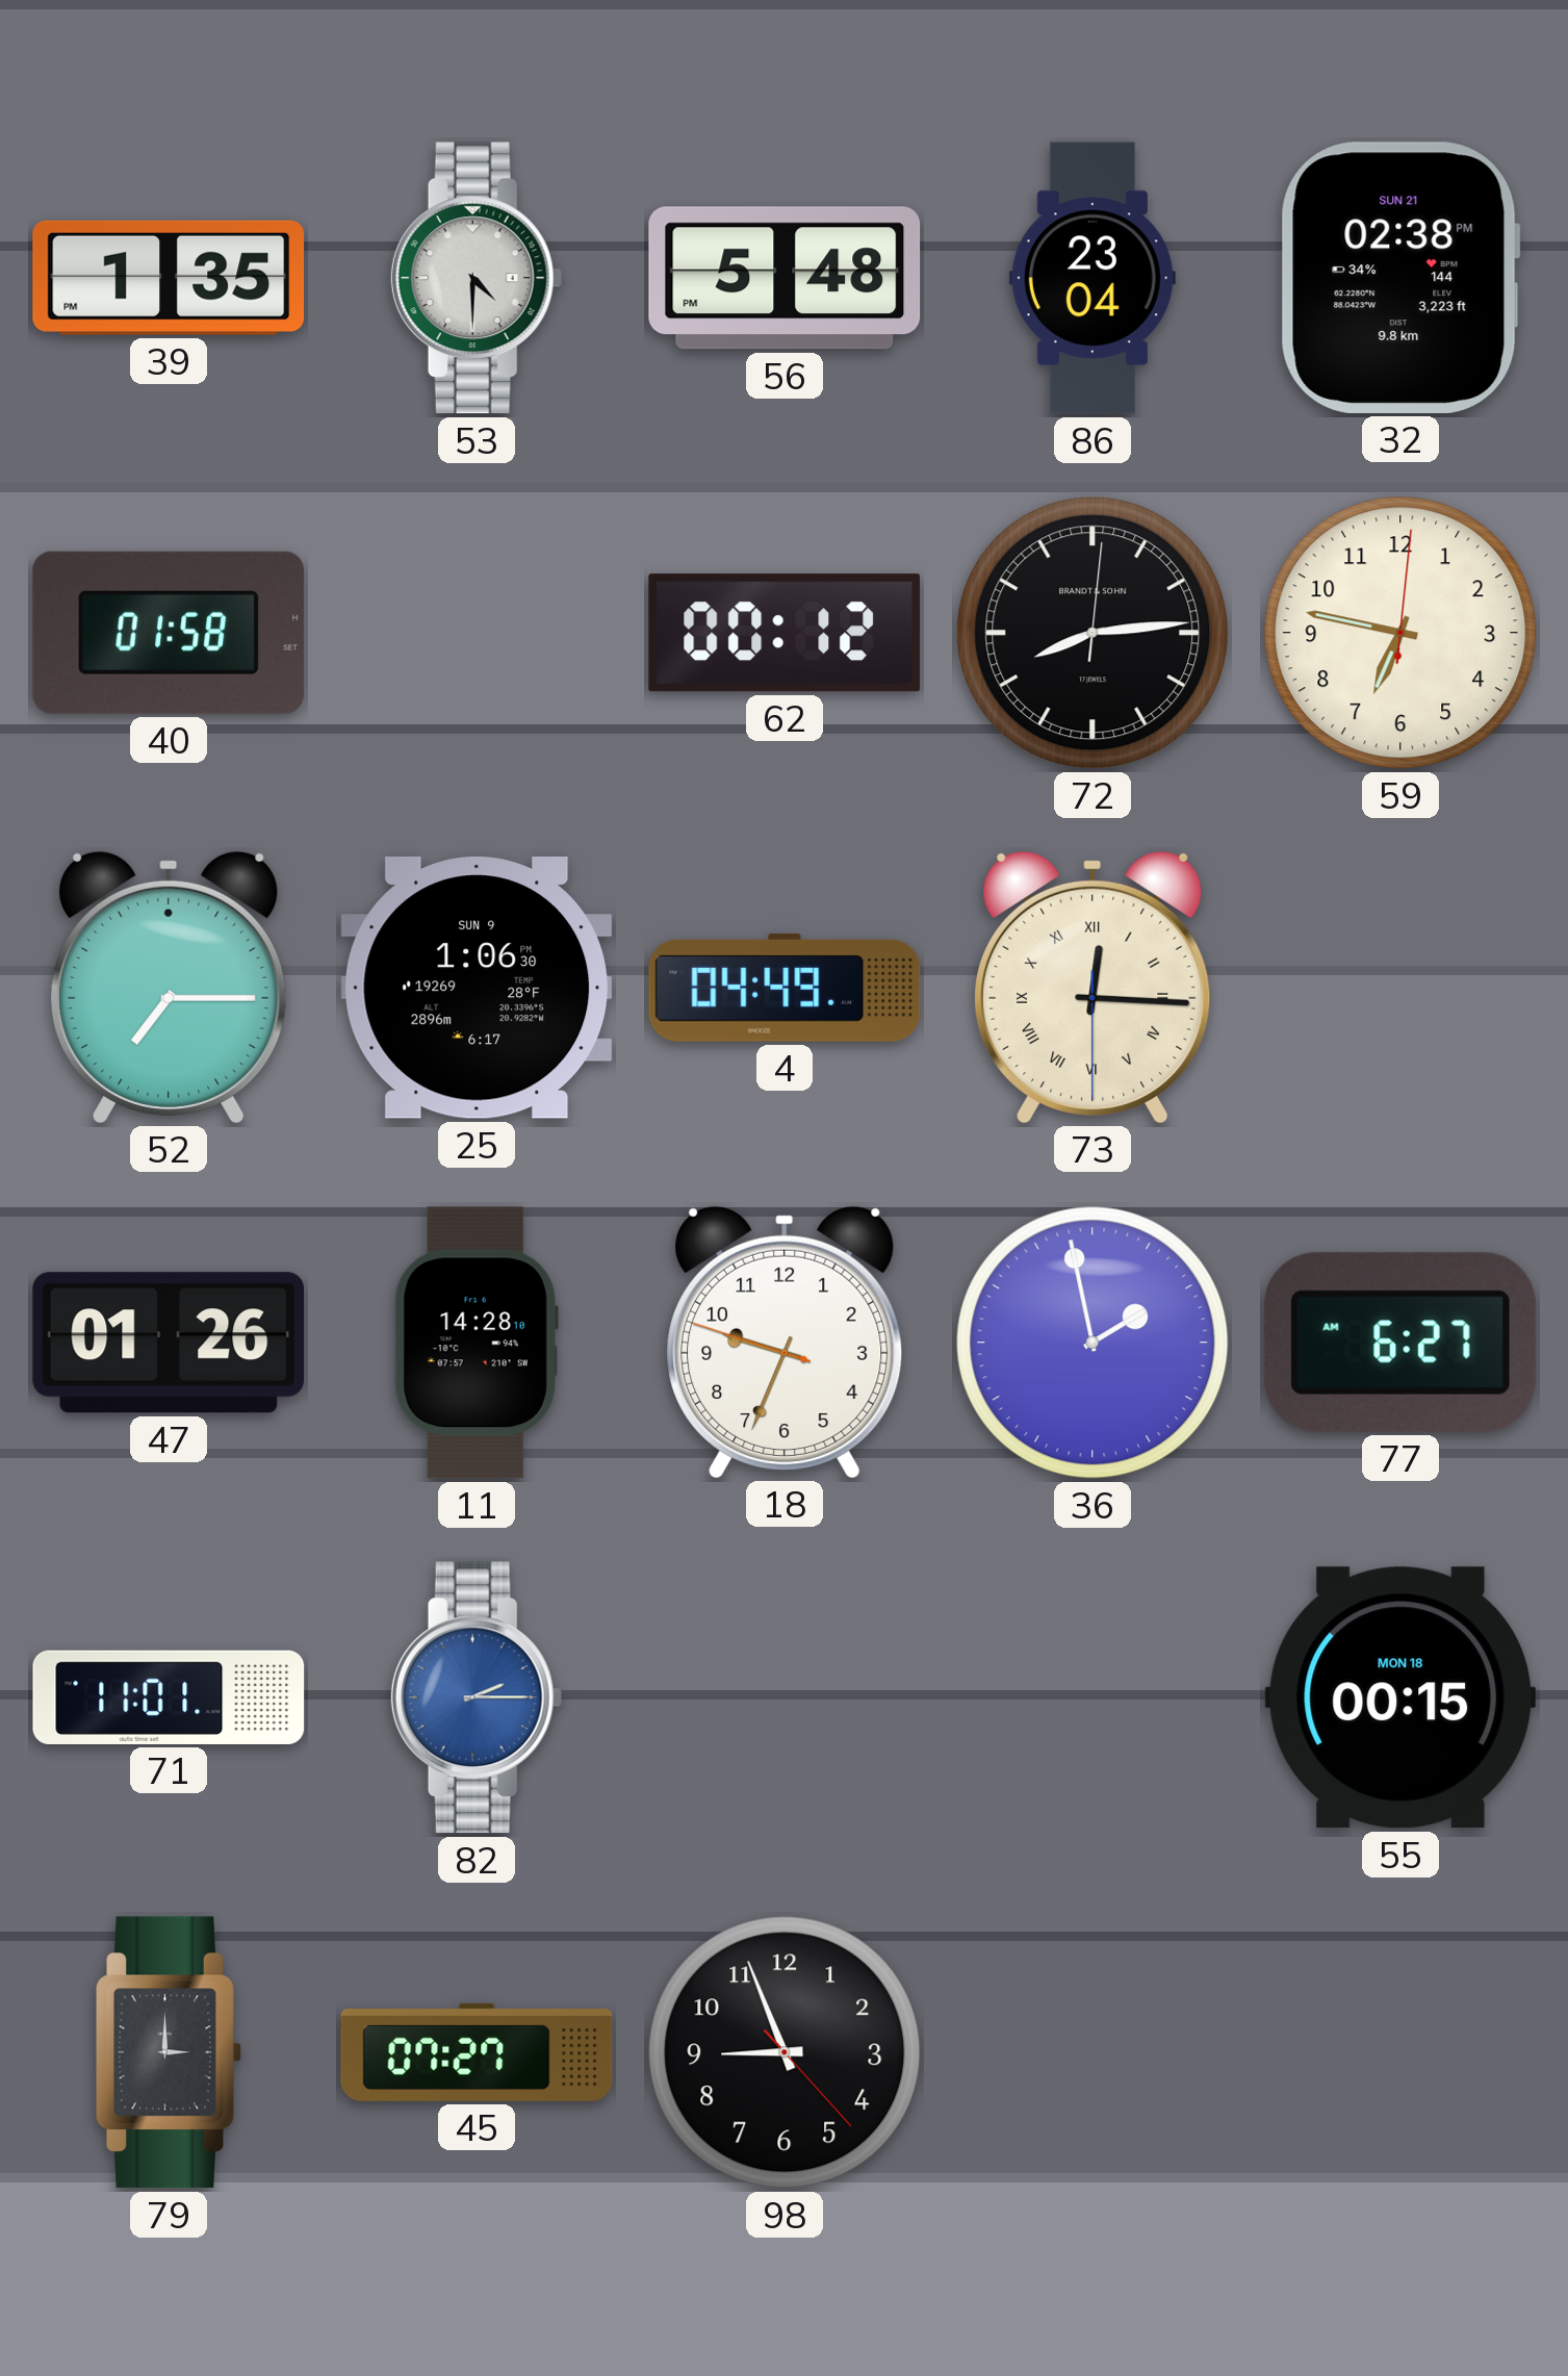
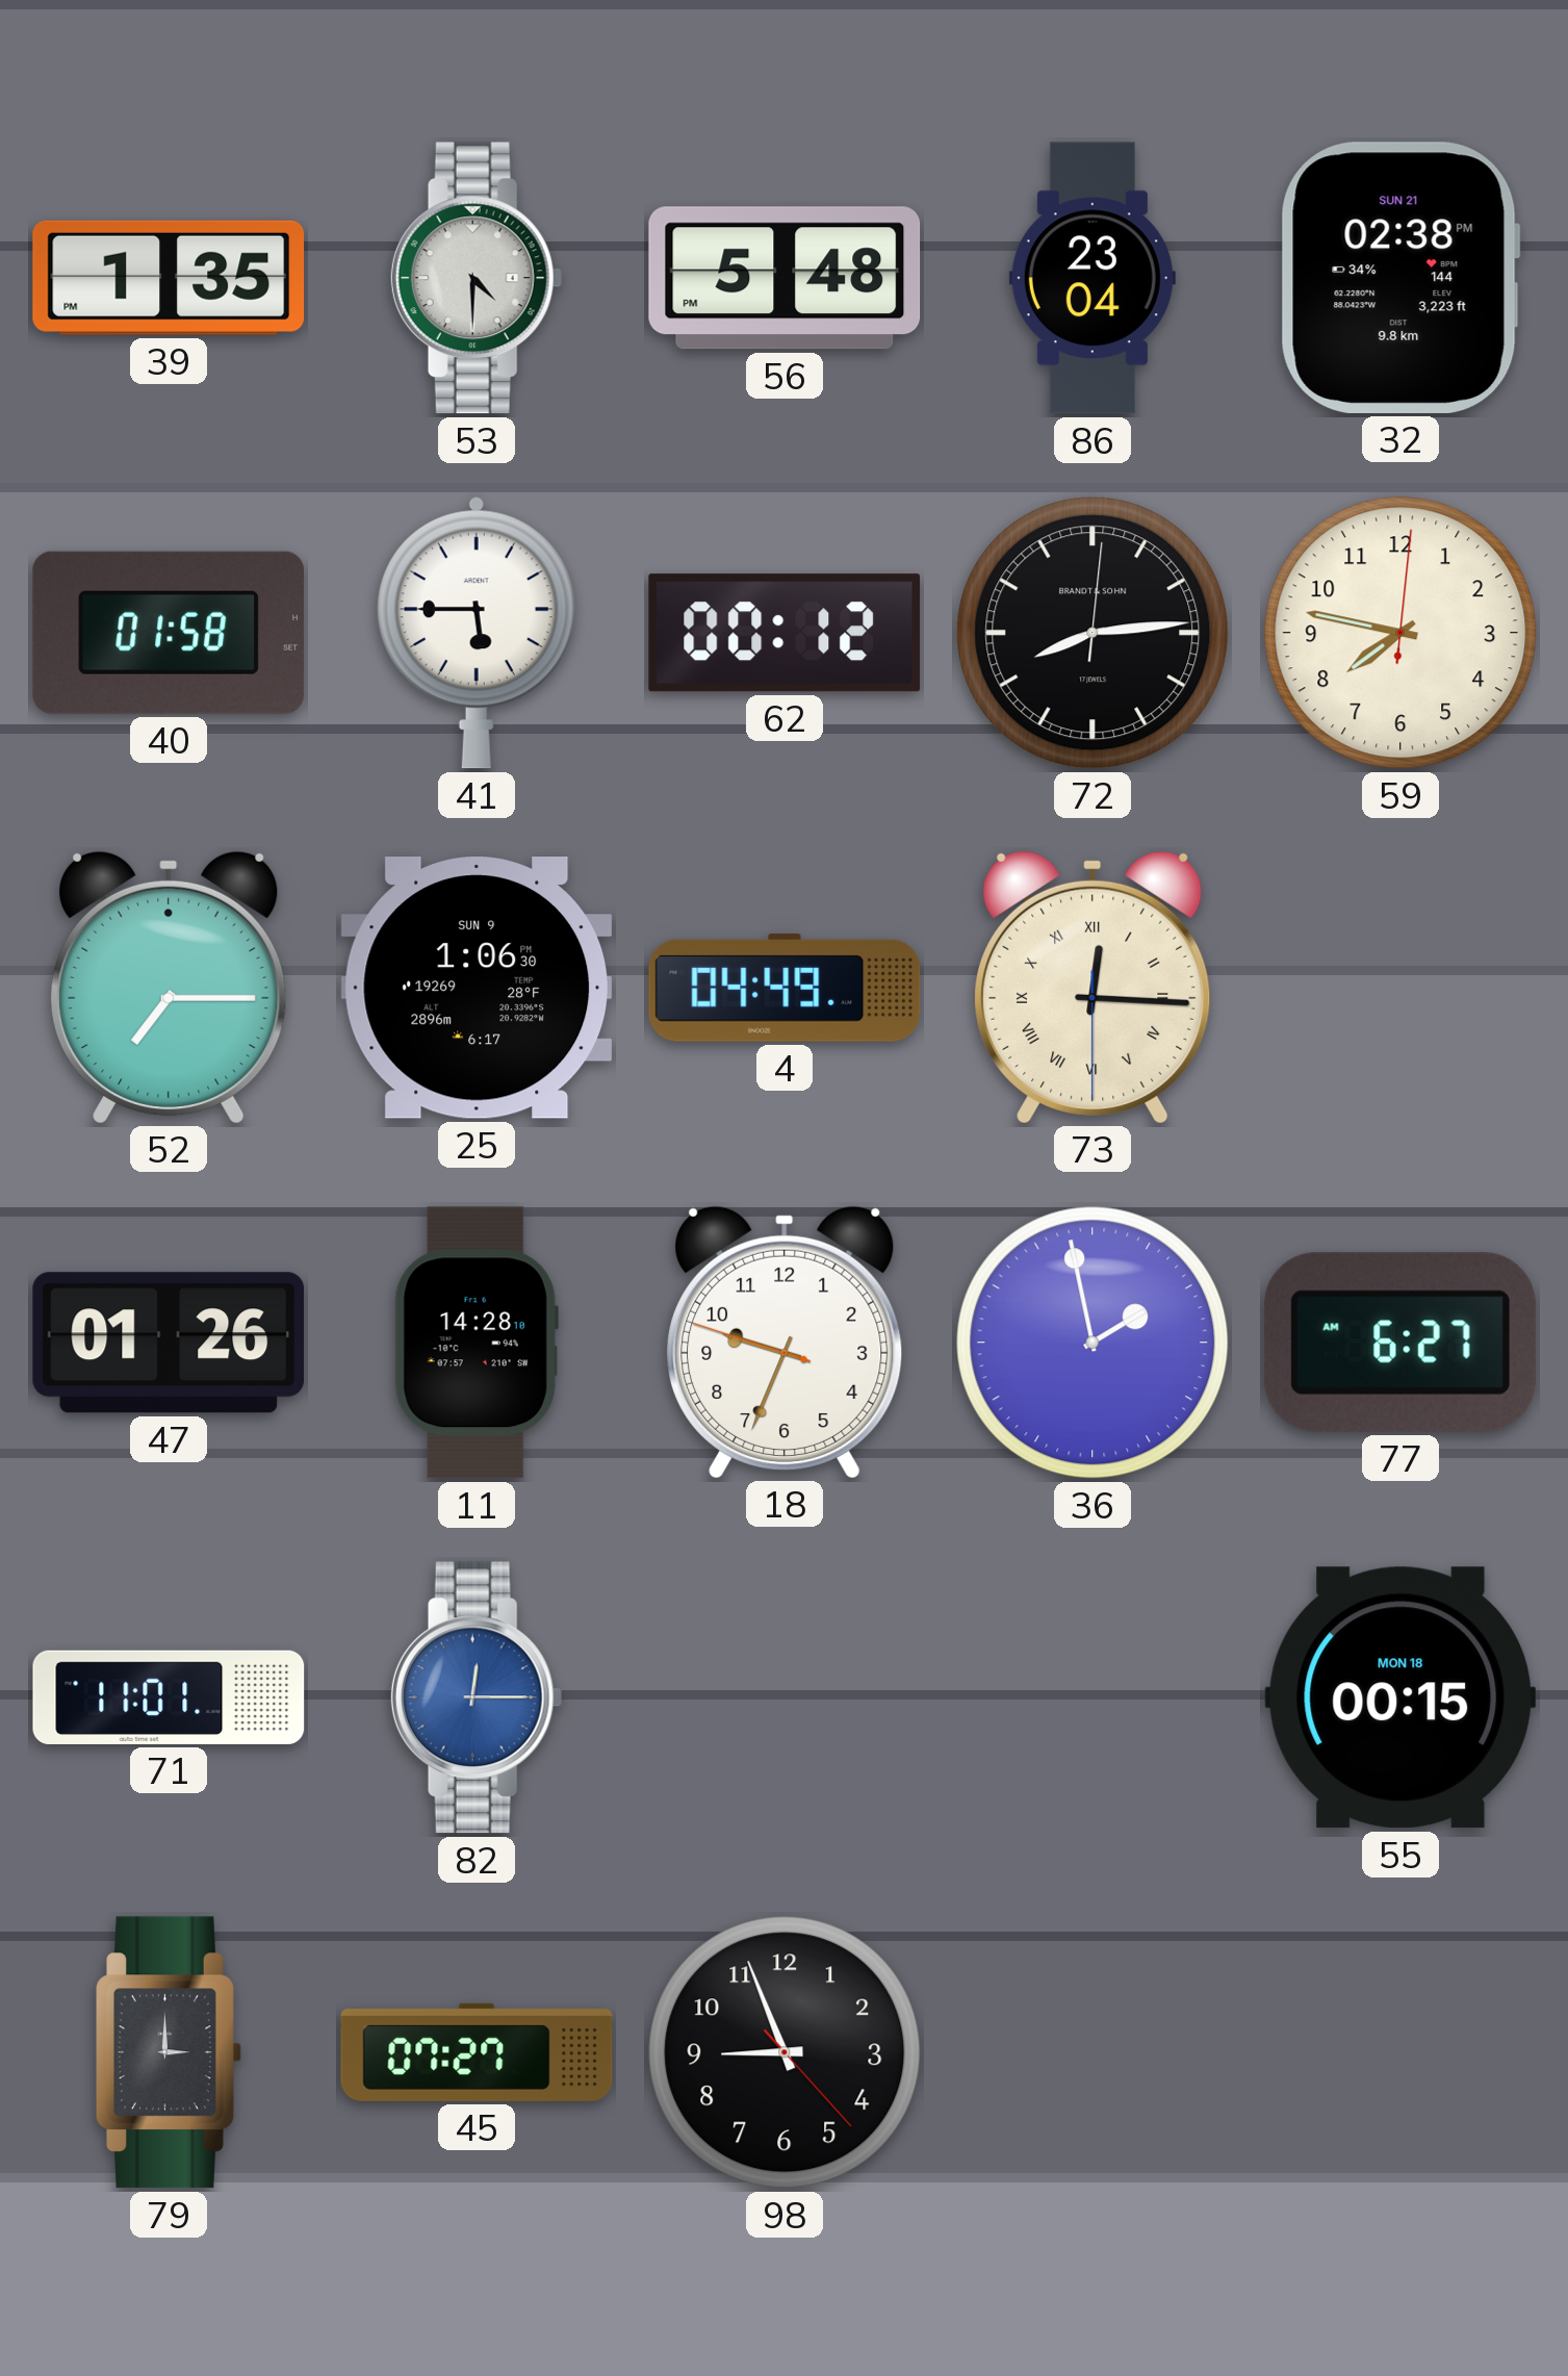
41: none -> 5:45 (477, 633)
59: 6:47 -> 7:47 (1400, 633)
82: 2:15 -> 12:15 (477, 1697)
